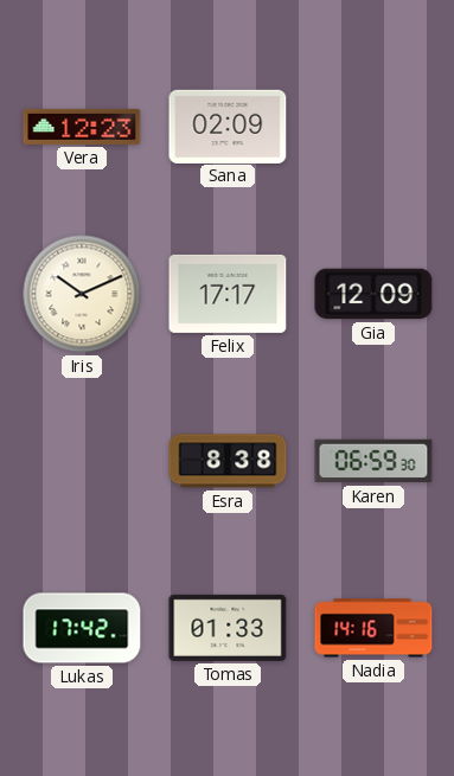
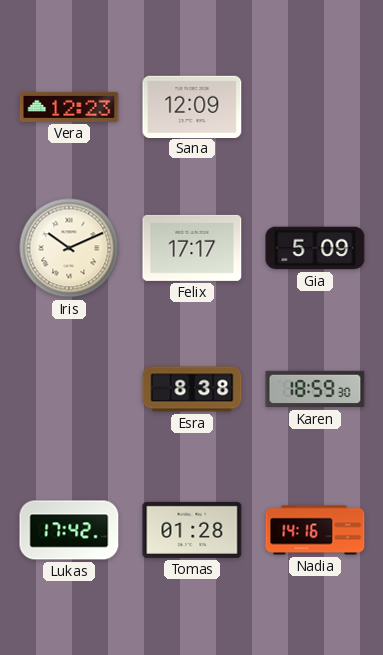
Sana: 02:09 -> 12:09 (192, 106)
Gia: 12:09 -> 5:09 (315, 248)
Karen: 06:59 -> 18:59 (315, 389)
Tomas: 01:33 -> 01:28 (192, 530)
